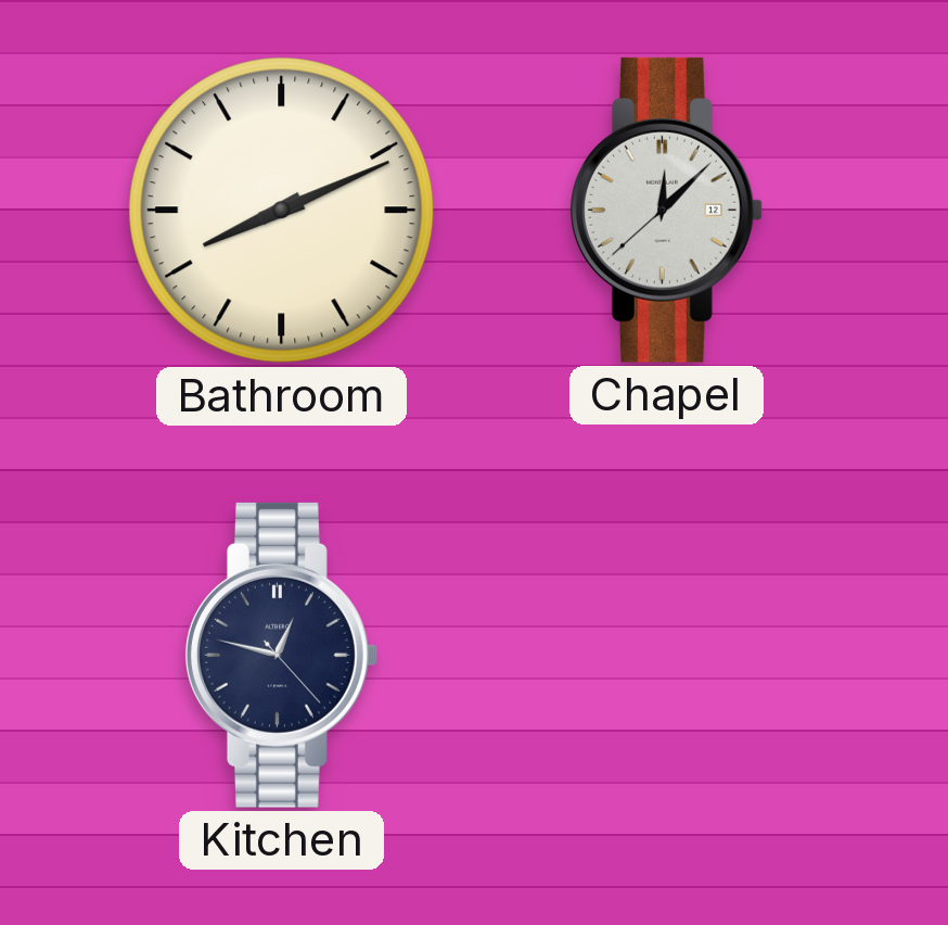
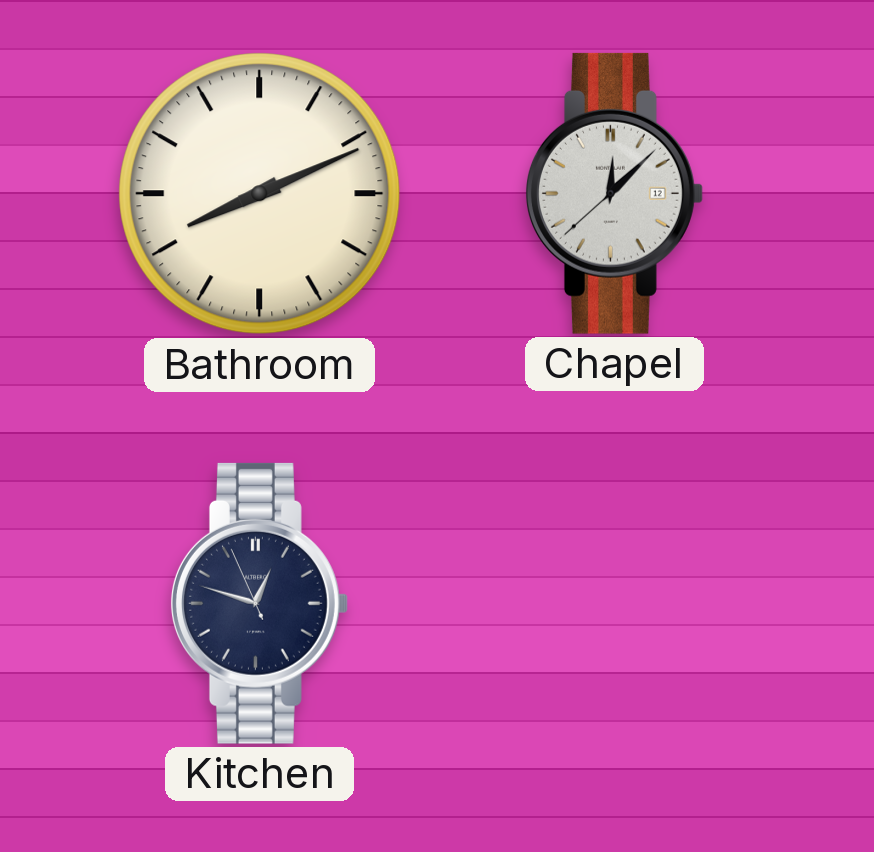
Kitchen: 12:47:23 -> 12:47:56 (259, 603)
